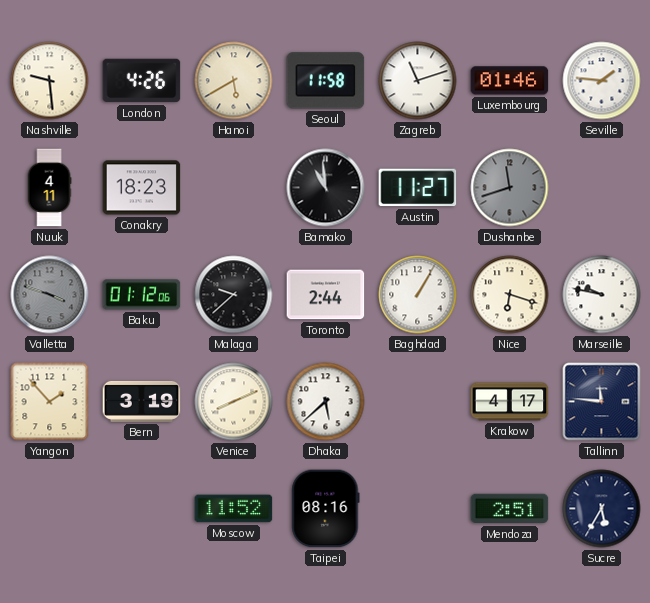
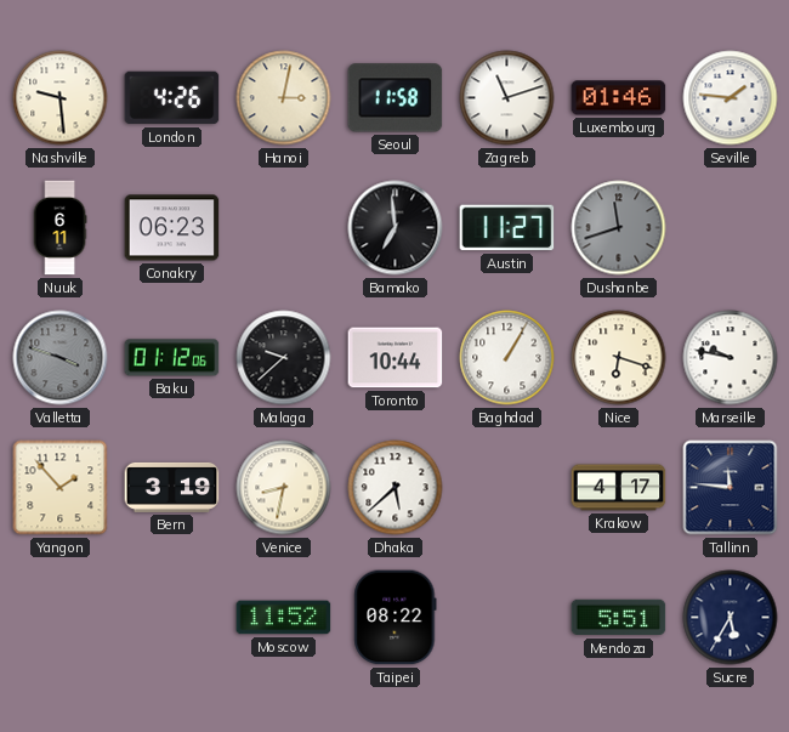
Hanoi: 5:40 -> 3:02 (284, 98)
Nuuk: 4:11 -> 6:11 (59, 228)
Conakry: 18:23 -> 06:23 (172, 228)
Bamako: 10:59 -> 6:59 (396, 228)
Toronto: 2:44 -> 10:44 (396, 358)
Venice: 8:11 -> 8:32 (284, 488)
Taipei: 08:16 -> 08:22 (396, 618)
Mendoza: 2:51 -> 5:51 (619, 618)
